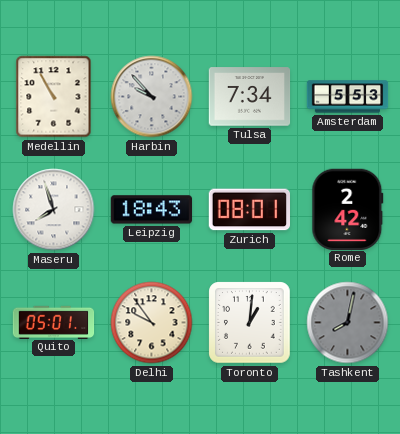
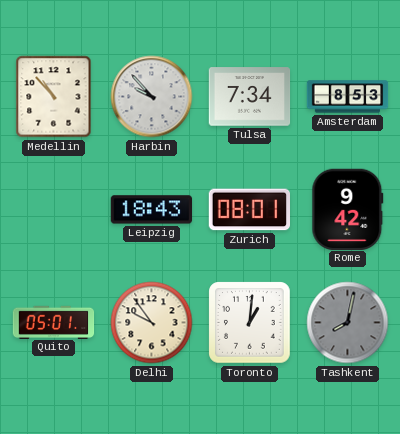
Medellin: 10:55 -> 10:53 (54, 97)
Amsterdam: 5:53 -> 8:53 (348, 97)
Maseru: 7:57 -> none (54, 210)
Rome: 2:42 -> 9:42 (348, 209)
